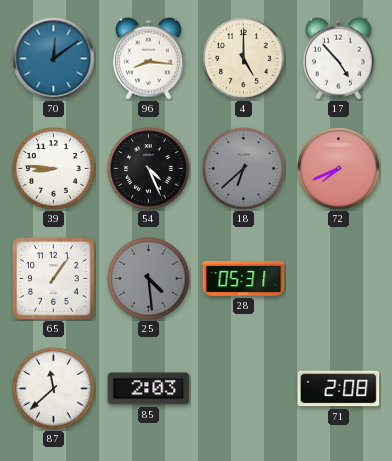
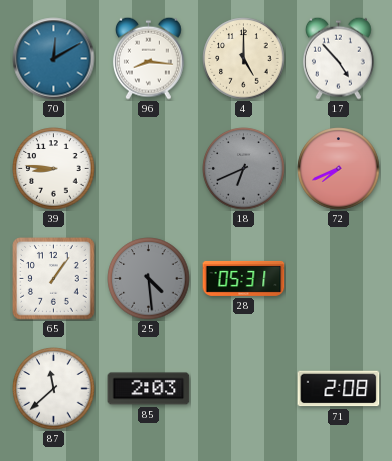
70: 12:09 -> 12:10 (54, 59)
54: 4:26 -> none (149, 169)
18: 6:38 -> 6:41 (244, 169)
